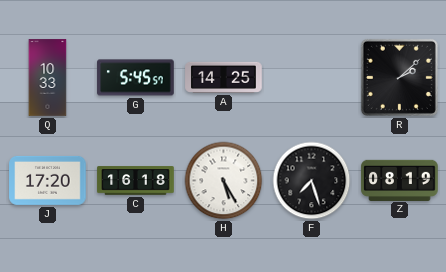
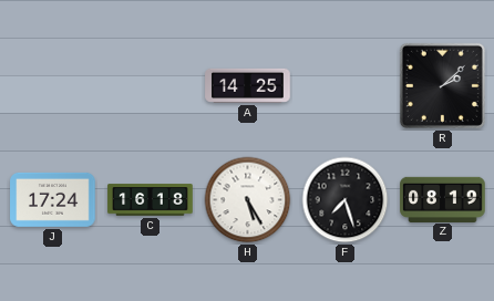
Q: 10:33 -> none (48, 78)
G: 5:45 -> none (136, 78)
J: 17:20 -> 17:24 (53, 199)
